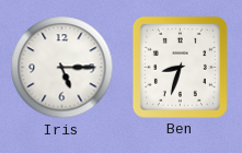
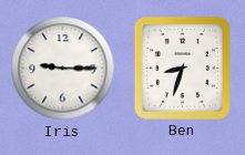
Iris: 5:15 -> 9:15 (63, 69)
